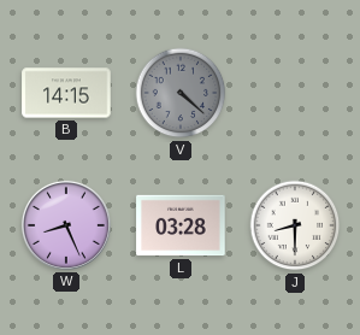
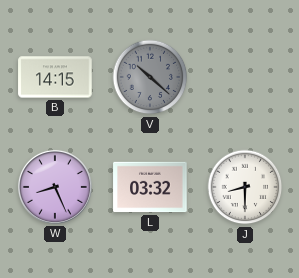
V: 4:22 -> 10:22 (150, 77)
L: 03:28 -> 03:32 (150, 187)
